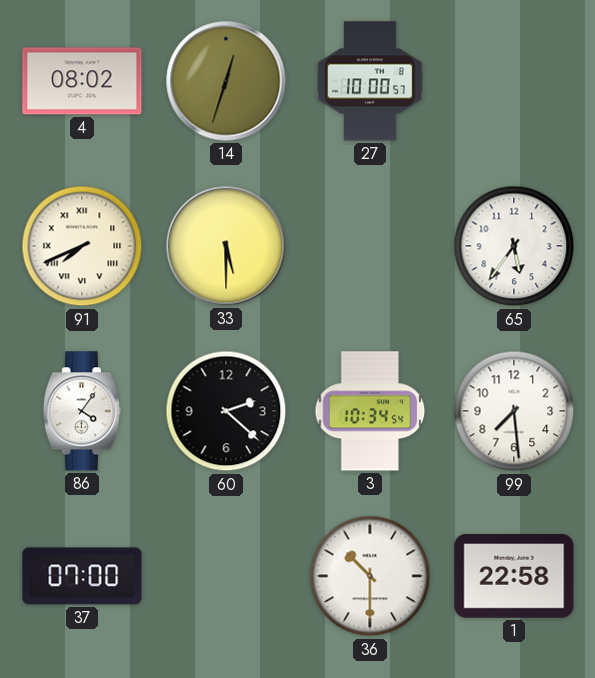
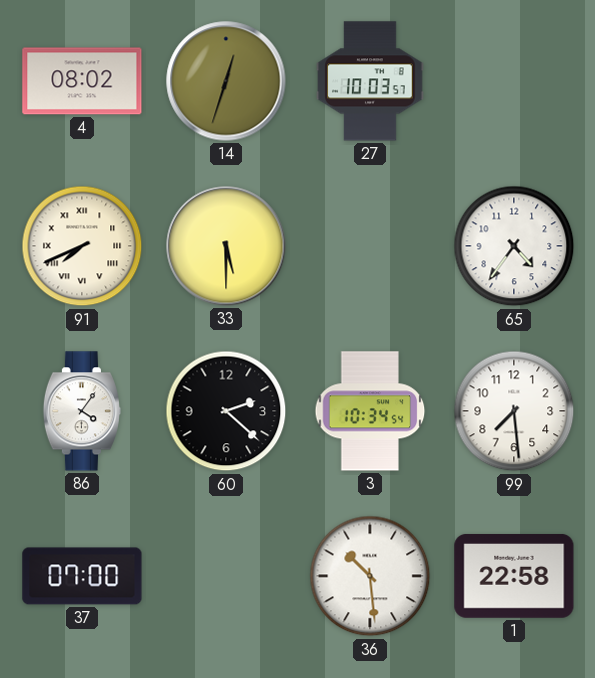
27: 10:00 -> 10:03 (370, 81)
65: 5:36 -> 4:36 (514, 246)
36: 10:30 -> 10:29 (370, 576)
